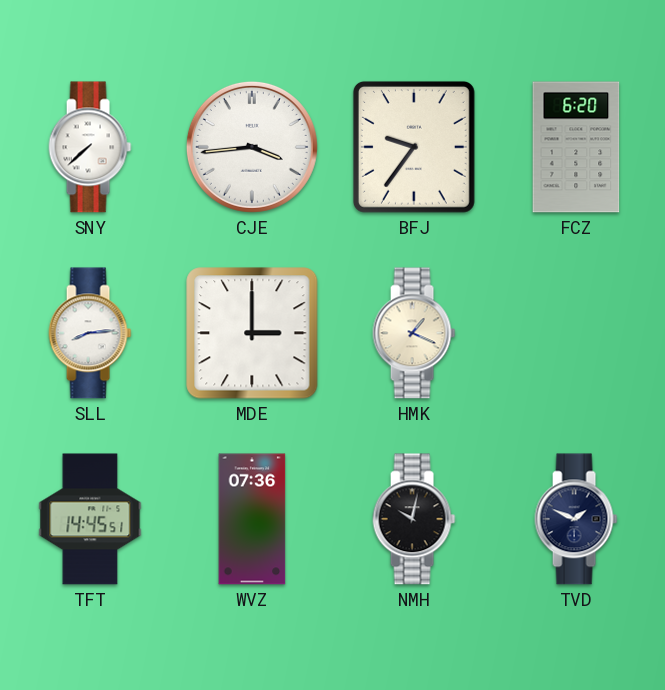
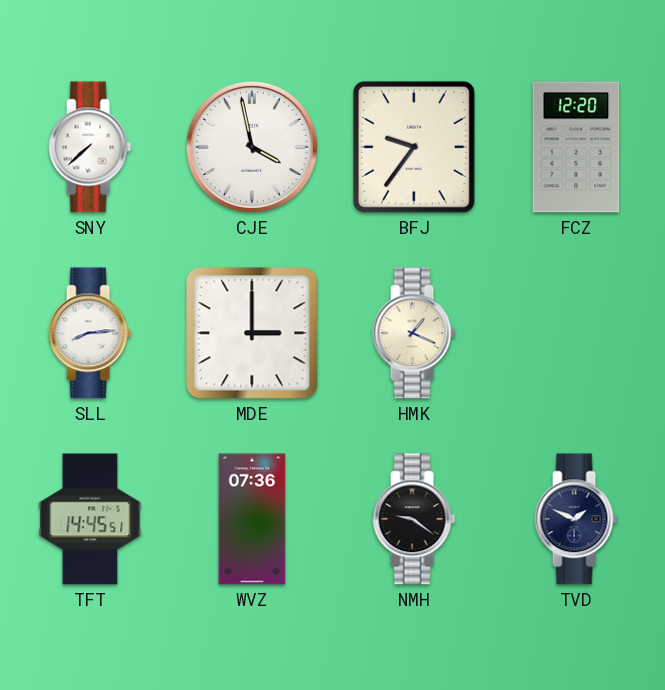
CJE: 3:44 -> 3:58 (252, 147)
FCZ: 6:20 -> 12:20 (576, 147)
NMH: 10:02 -> 9:21 (414, 519)
